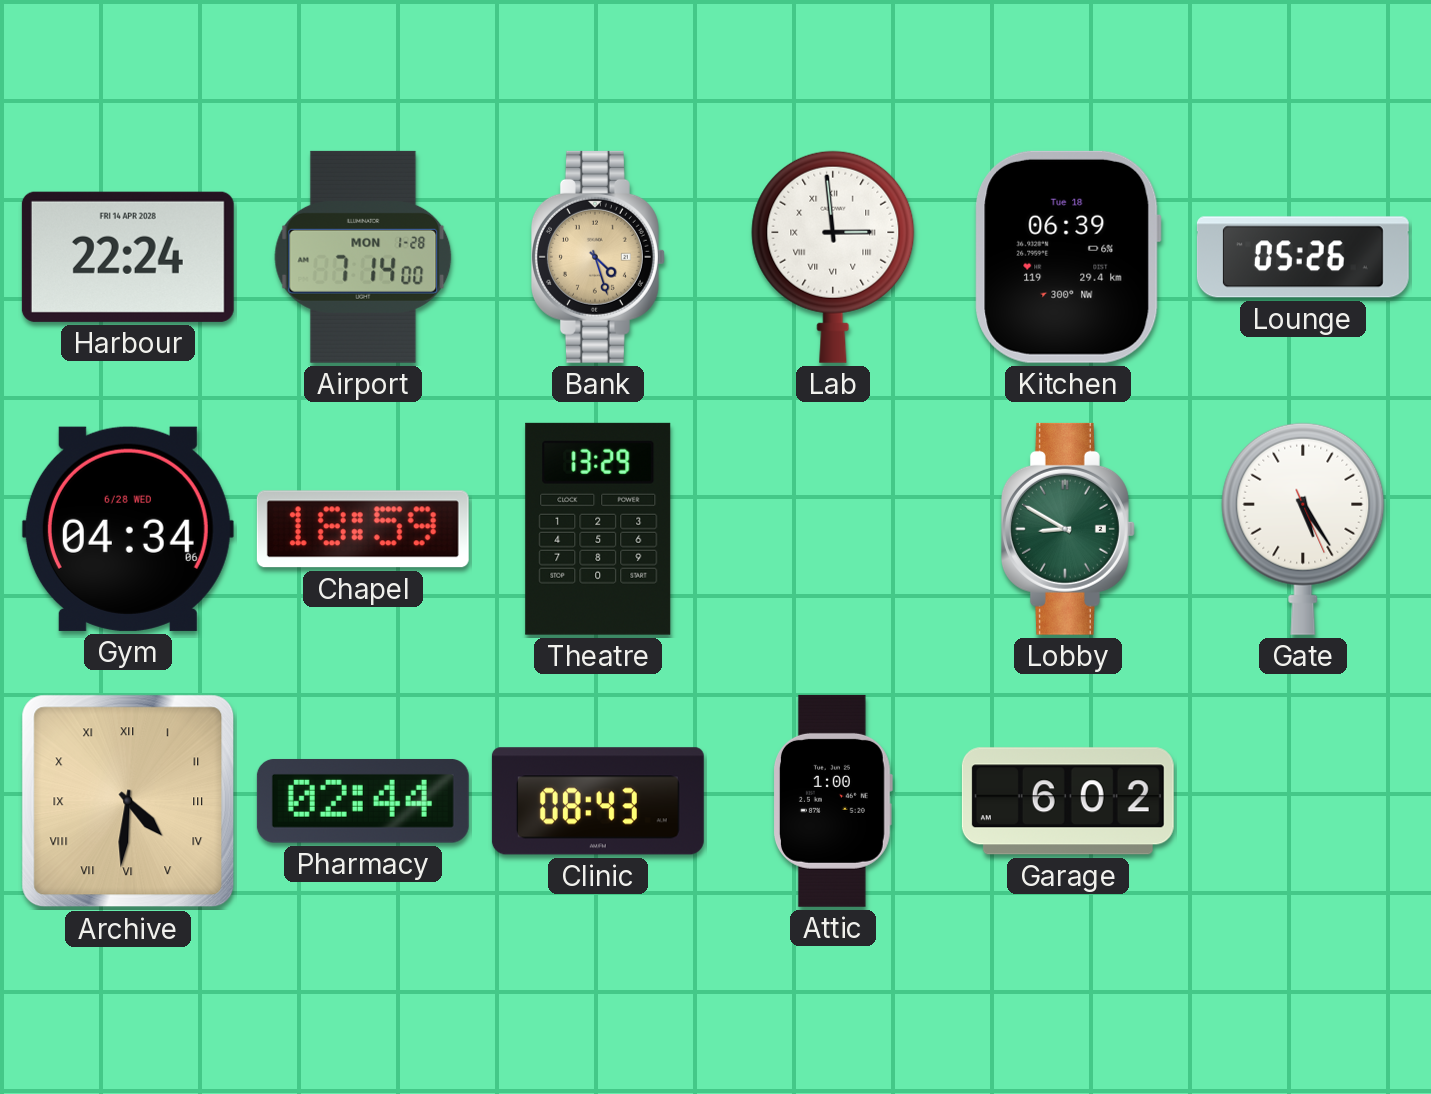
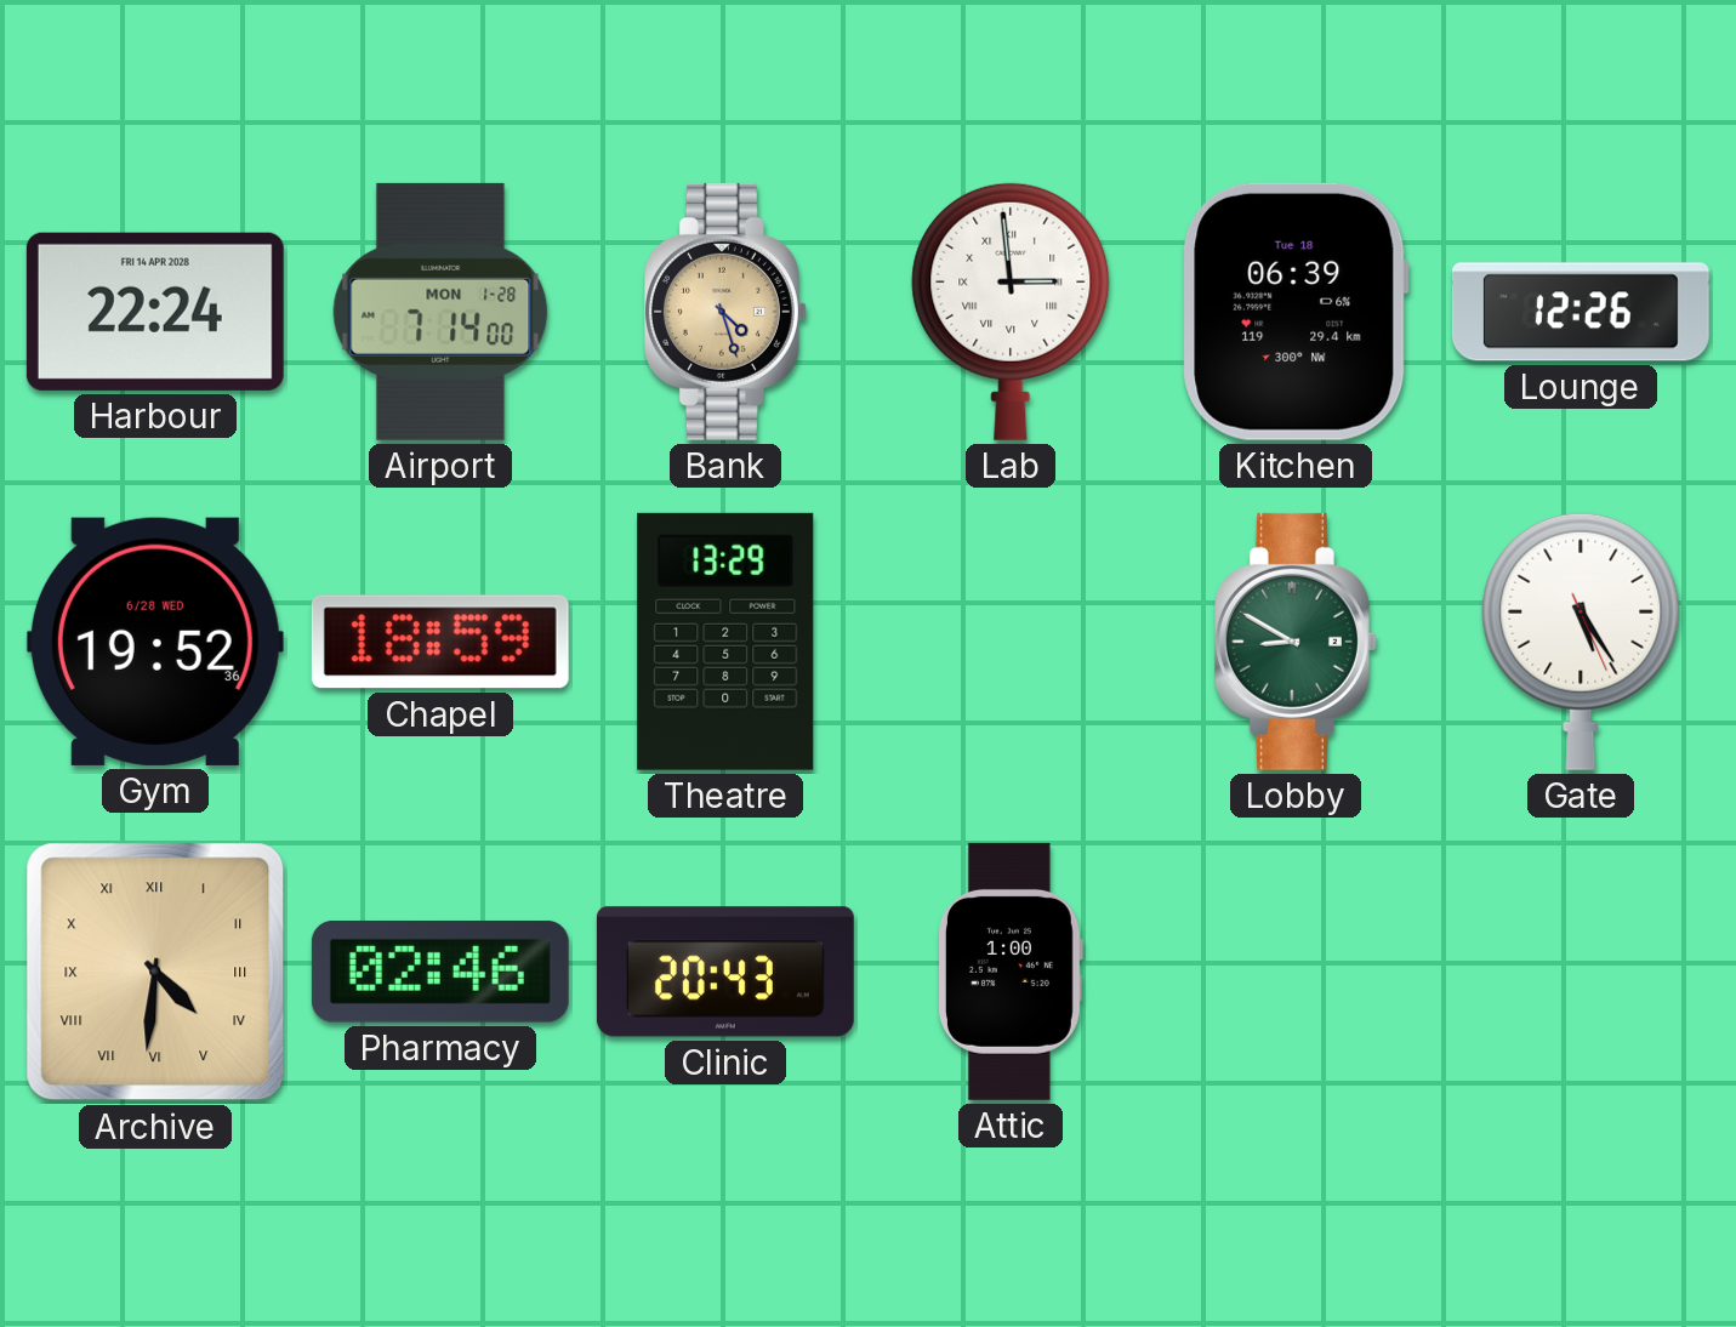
Lounge: 05:26 -> 12:26 (1581, 312)
Gym: 04:34 -> 19:52 (155, 642)
Pharmacy: 02:44 -> 02:46 (440, 972)
Clinic: 08:43 -> 20:43 (725, 972)
Garage: 6:02 -> none (1068, 801)
